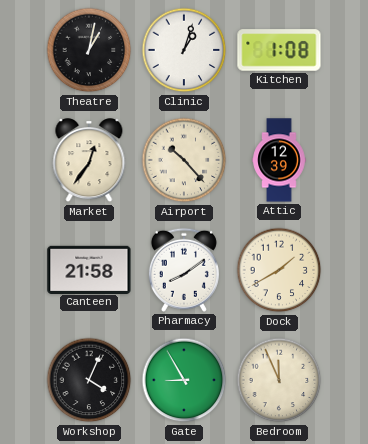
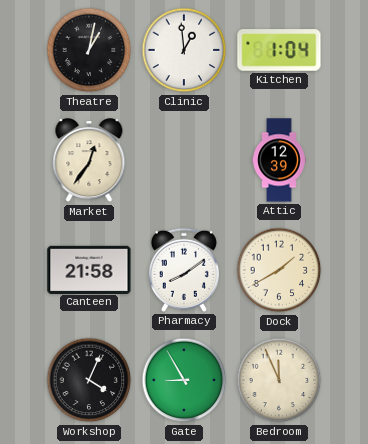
Clinic: 1:03 -> 12:59 (184, 50)
Kitchen: 1:08 -> 1:04 (279, 50)
Airport: 10:23 -> none (184, 160)
